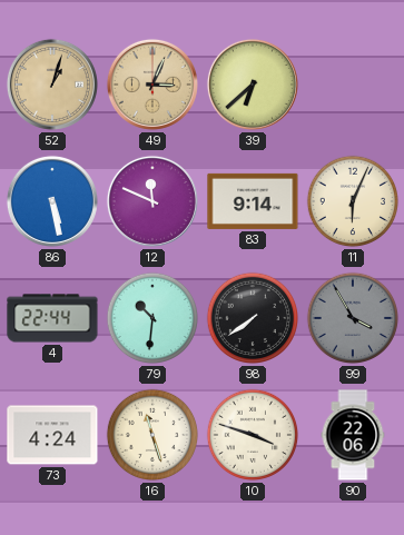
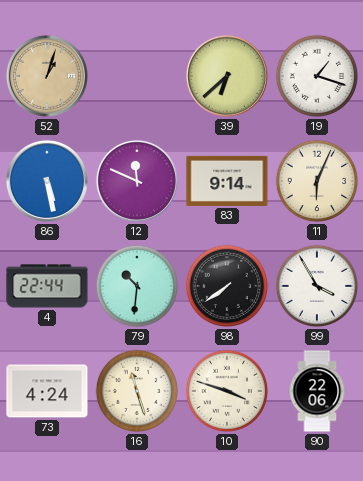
49: 3:04 -> none (152, 85)
19: none -> 1:18 (317, 76)
99 dial: grey -> white (317, 286)
